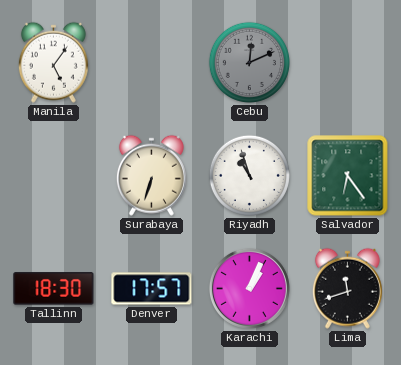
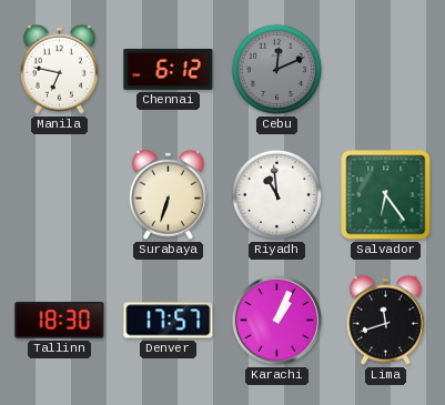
Manila: 5:06 -> 6:47 (59, 69)
Chennai: none -> 6:12 (169, 69)
Riyadh: 10:57 -> 10:59 (276, 194)
